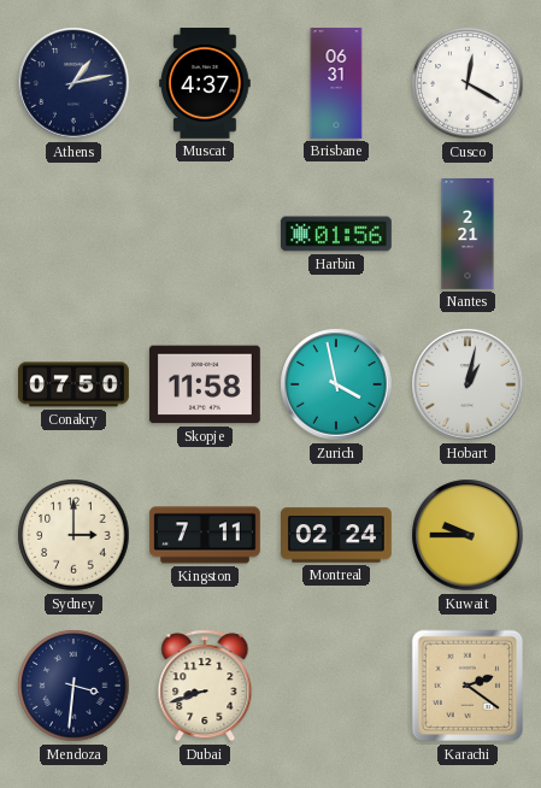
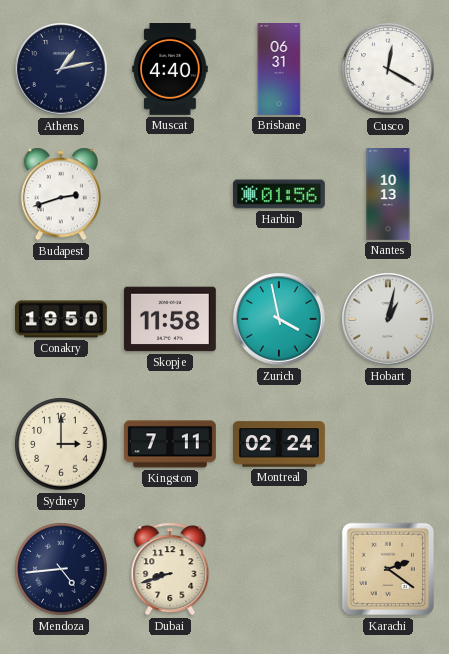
Muscat: 4:37 -> 4:40 (170, 70)
Budapest: none -> 2:42 (61, 194)
Nantes: 2:21 -> 10:13 (388, 195)
Conakry: 07:50 -> 19:50 (62, 319)
Kuwait: 9:45 -> none (468, 535)
Mendoza: 3:31 -> 4:44 (61, 569)
